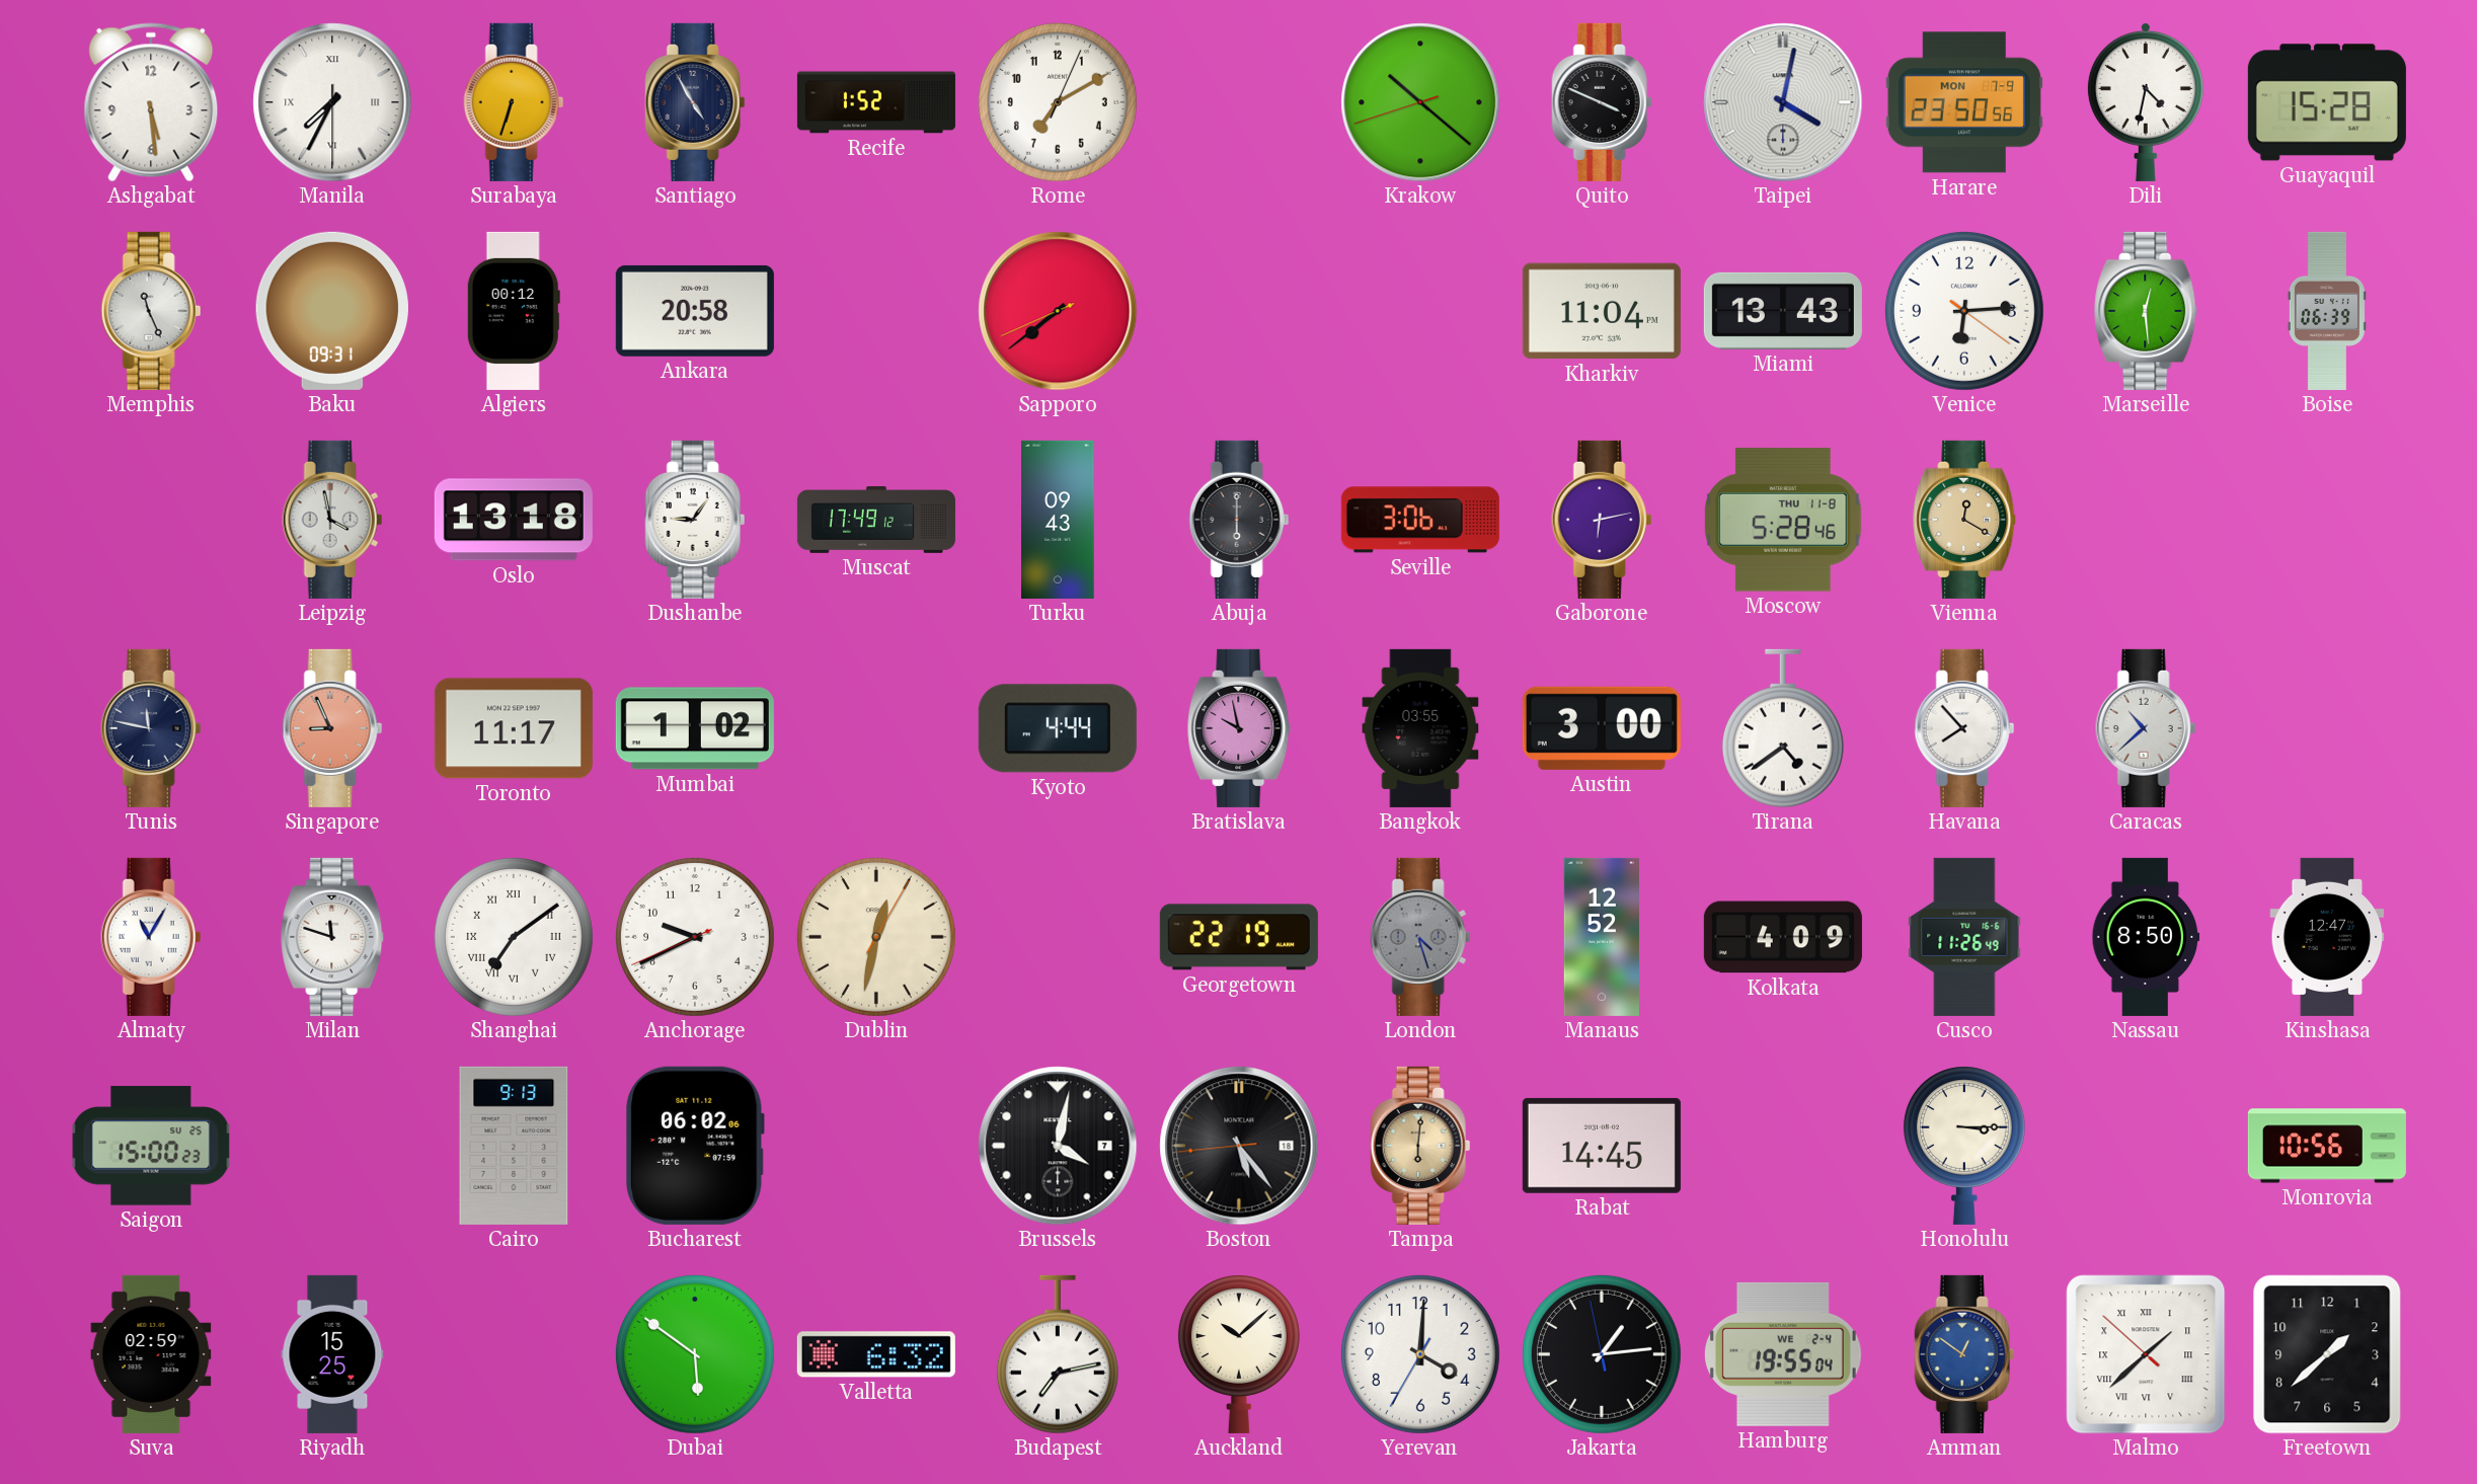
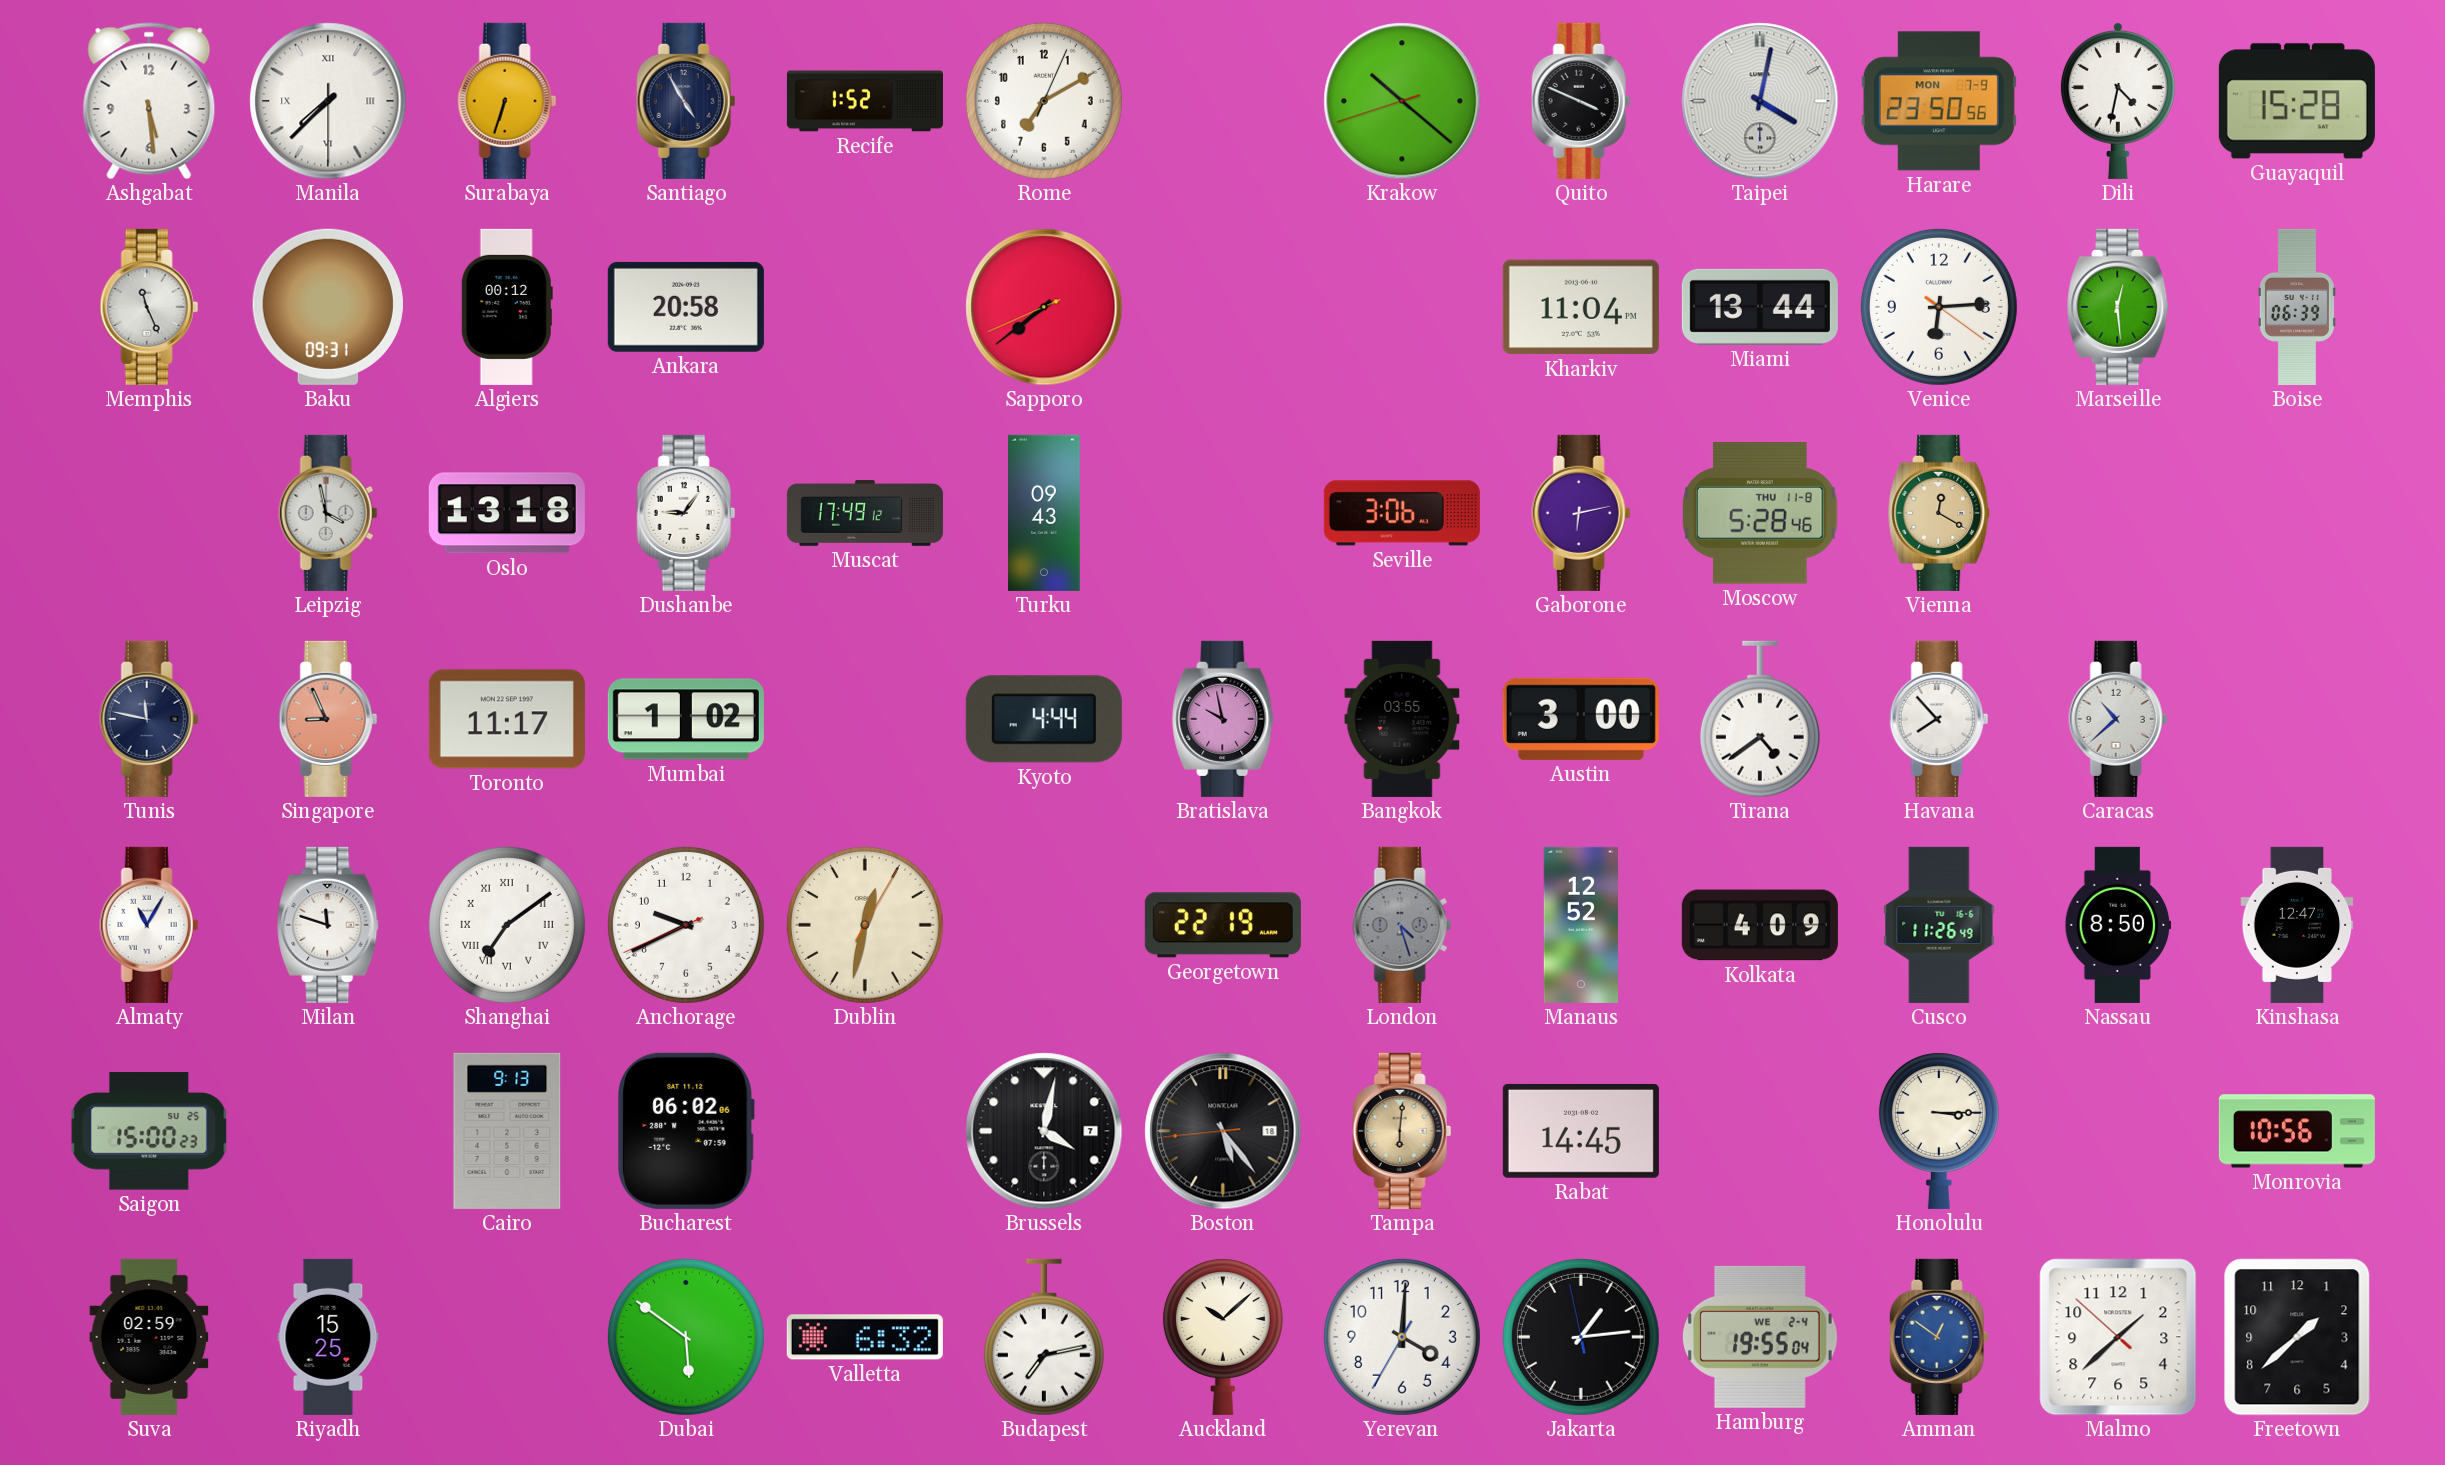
Manila: 7:34 -> 7:37 (328, 101)
Miami: 13:43 -> 13:44 (1760, 307)
Abuja: 6:00 -> none (1239, 520)
Malmo numerals: Roman -> Arabic (2118, 1337)
